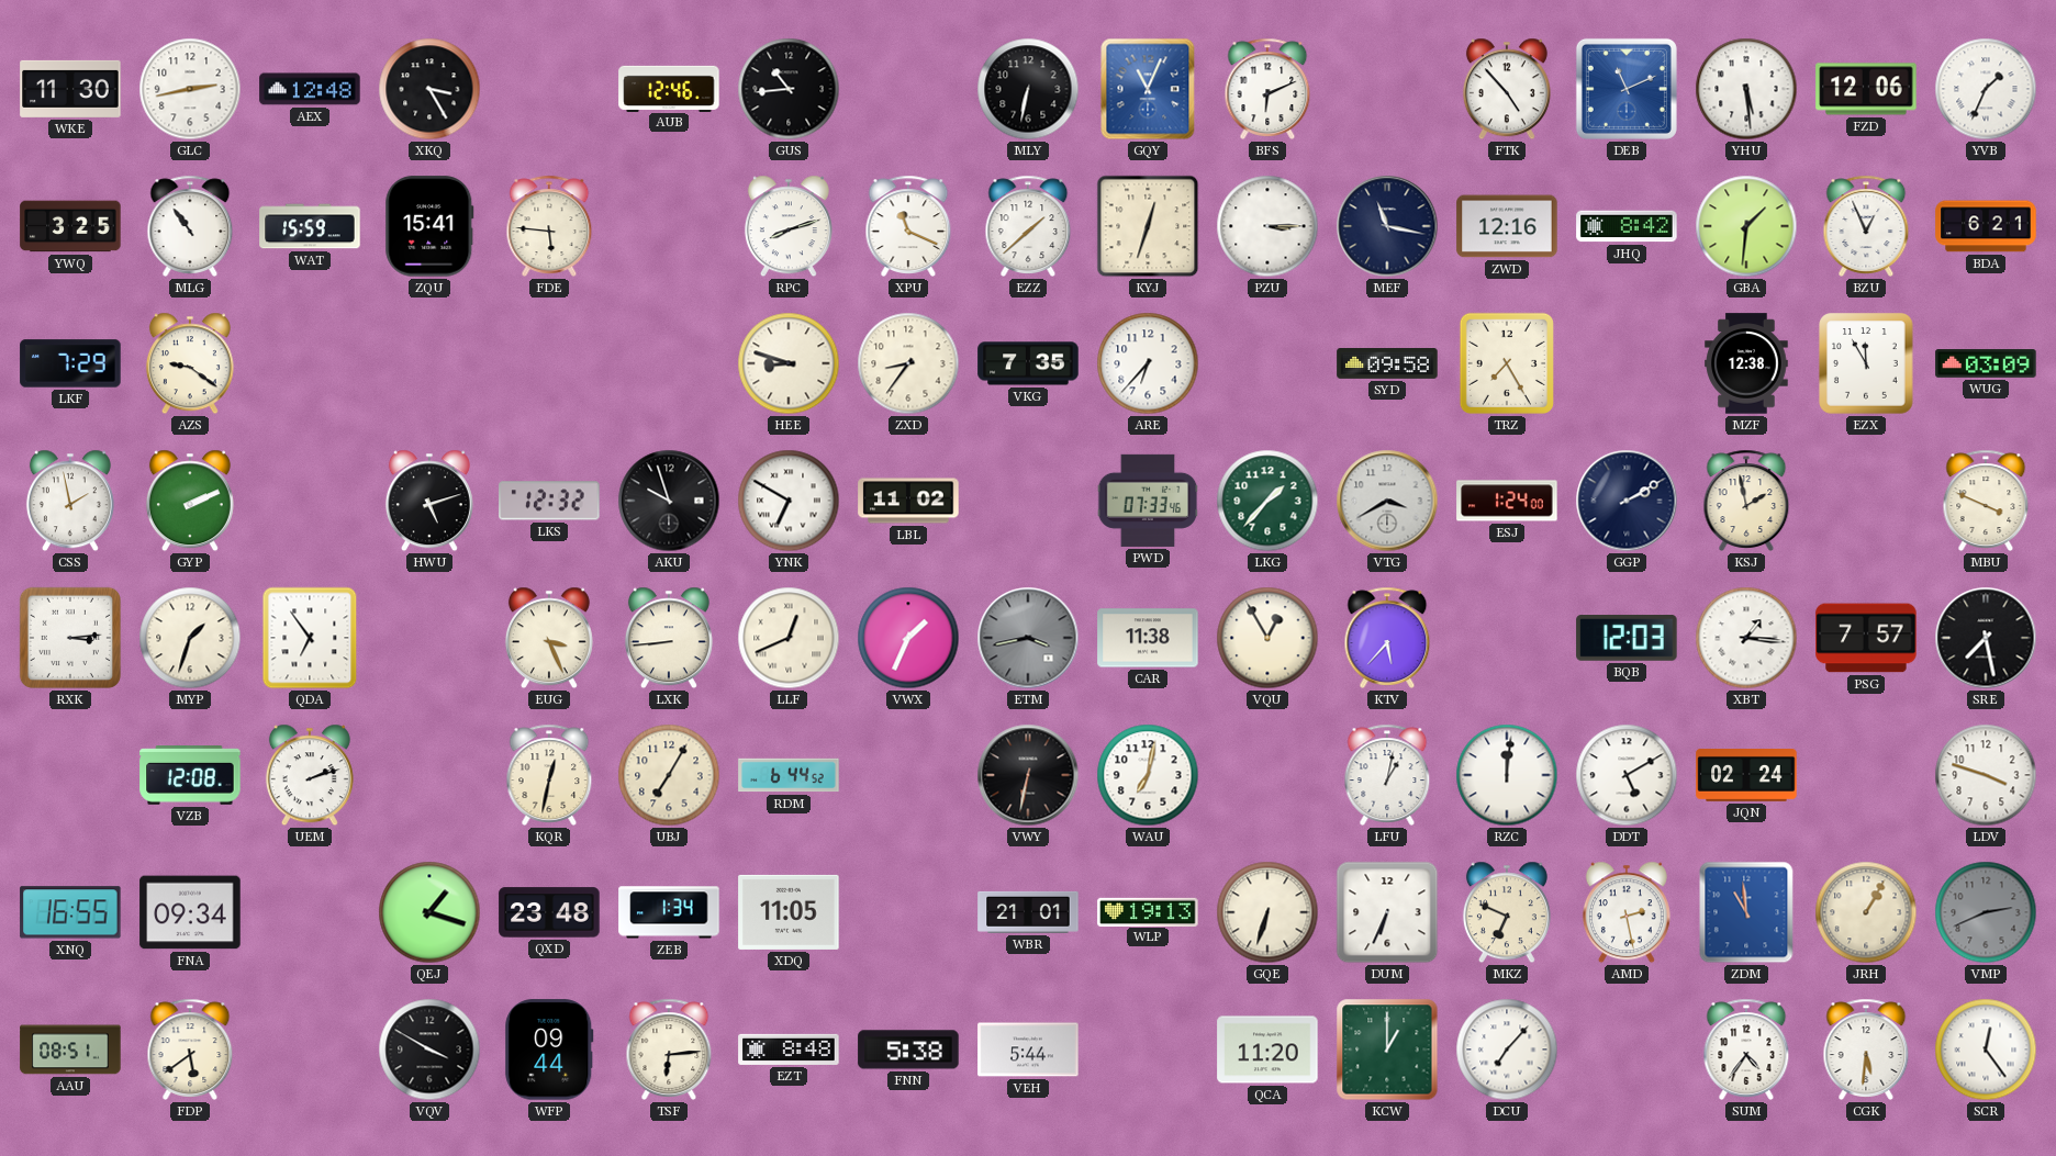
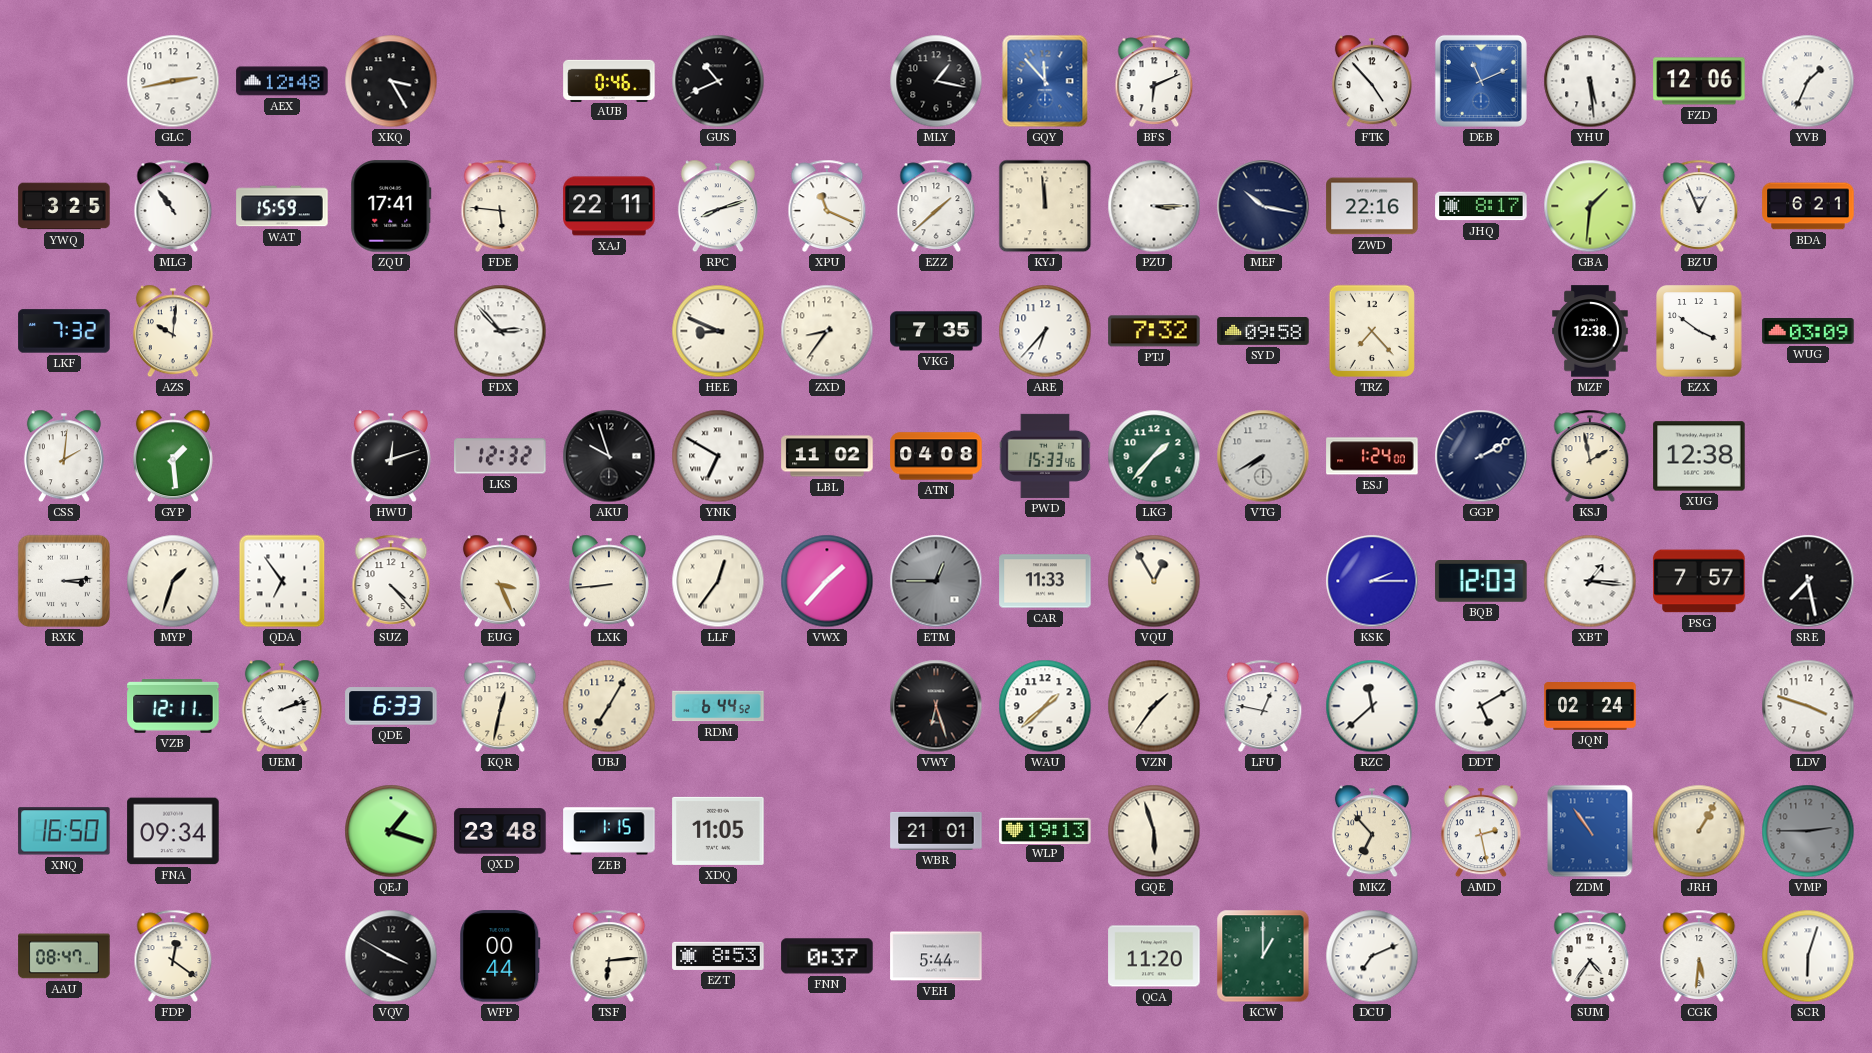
WKE: 11:30 -> none (70, 89)
AUB: 12:46 -> 0:46 (609, 80)
GUS: 10:44 -> 10:41 (718, 81)
MLY: 6:32 -> 1:17 (936, 81)
GQY: 11:04 -> 11:53 (1045, 81)
ZQU: 15:41 -> 17:41 (391, 206)
XAJ: none -> 22:11 (609, 206)
KYJ: 12:33 -> 11:59 (1045, 206)
MEF: 11:17 -> 10:17 (1263, 206)
ZWD: 12:16 -> 22:16 (1372, 206)
JHQ: 8:42 -> 8:17 (1481, 206)
LKF: 7:29 -> 7:32 (64, 331)
AZS: 9:21 -> 10:01 (173, 331)
FDX: none -> 2:53 (500, 331)
HEE: 8:48 -> 8:49 (718, 331)
PTJ: none -> 7:32 (1154, 331)
TRZ: 7:25 -> 7:23 (1372, 331)
EZX: 11:55 -> 3:51 (1699, 331)
CSS: 1:58 -> 2:01 (64, 456)
GYP: 2:11 -> 1:29 (173, 456)
HWU: 5:12 -> 12:12 (391, 456)
ATN: none -> 04:08 (936, 456)
PWD: 07:33 -> 15:33 (1045, 456)
VTG: 3:40 -> 7:40 (1263, 456)
XUG: none -> 12:38 (1699, 456)
MBU: 3:49 -> none (1986, 501)
SUZ: none -> 4:23 (391, 581)
LLF: 12:41 -> 12:36 (718, 581)
VWX: 1:34 -> 1:37 (827, 581)
ETM: 3:43 -> 12:45 (936, 581)
CAR: 11:38 -> 11:33 (1045, 581)
KTV: 5:37 -> none (1387, 638)
KSK: none -> 2:15 (1372, 581)
VZB: 12:08 -> 12:11 (173, 707)
QDE: none -> 6:33 (391, 706)
VWY: 6:32 -> 6:27 (936, 706)
WAU: 7:02 -> 1:38 (1045, 706)
VZN: none -> 1:36 (1154, 706)
LFU: 1:02 -> 12:47 (1263, 706)
RZC: 12:01 -> 11:38 (1372, 706)
XNQ: 16:55 -> 16:50 (64, 831)
ZEB: 1:34 -> 1:15 (609, 831)
GQE: 6:33 -> 5:57 (1154, 831)
DUM: 6:34 -> none (1387, 912)
MKZ: 6:49 -> 6:53 (1372, 831)
ZDM: 10:59 -> 10:54 (1590, 831)
VMP: 2:41 -> 2:45 (1808, 831)
AAU: 08:51 -> 08:47 (64, 956)
FDP: 5:39 -> 12:21 (173, 956)
WFP: 09:44 -> 00:44 (500, 956)
EZT: 8:48 -> 8:53 (718, 956)
FNN: 5:38 -> 0:37 (827, 956)
DCU: 7:07 -> 7:11 (1372, 956)
SCR: 12:24 -> 6:03 (1808, 956)
